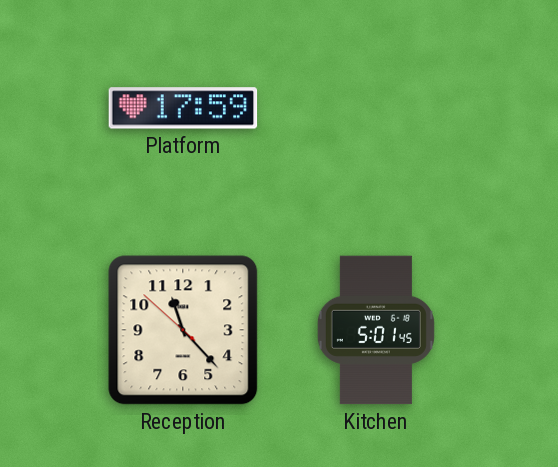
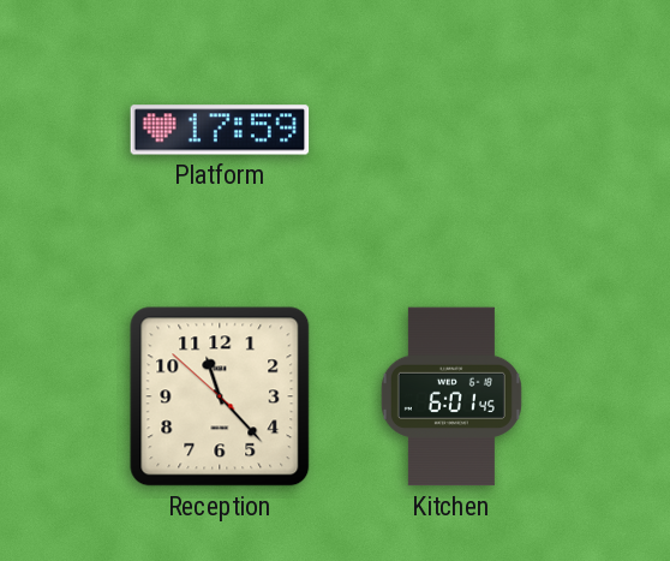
Kitchen: 5:01 -> 6:01 (451, 396)
